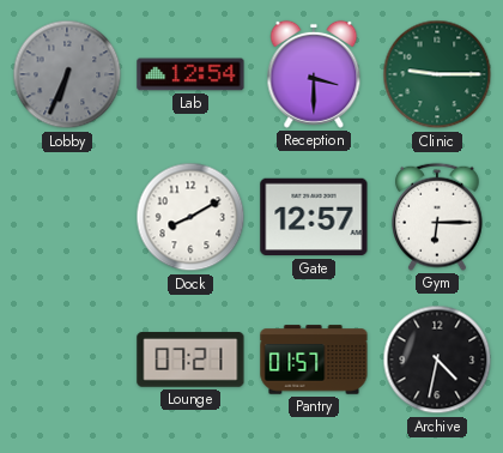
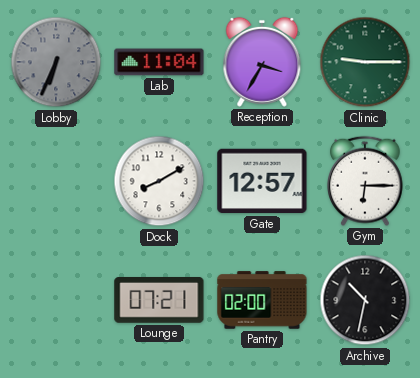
Lab: 12:54 -> 11:04 (159, 62)
Reception: 3:30 -> 3:35 (262, 62)
Pantry: 01:57 -> 02:00 (262, 300)
Archive: 4:32 -> 10:32 (365, 300)
